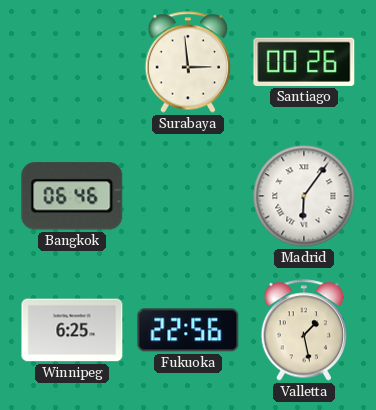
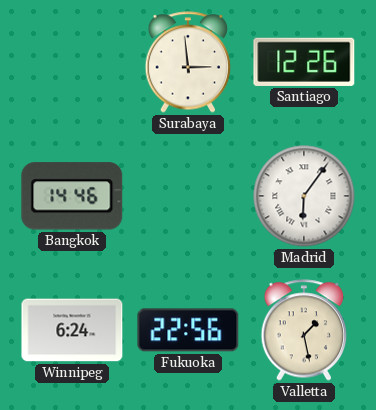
Santiago: 00:26 -> 12:26 (304, 62)
Bangkok: 06:46 -> 14:46 (72, 196)
Winnipeg: 6:25 -> 6:24 (72, 330)
